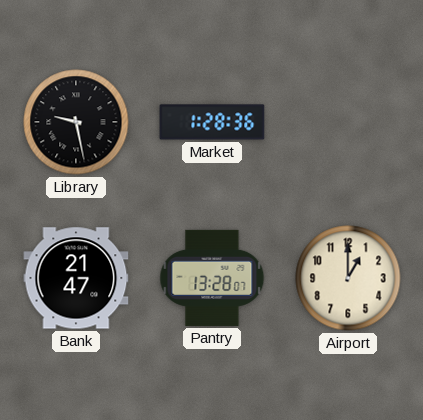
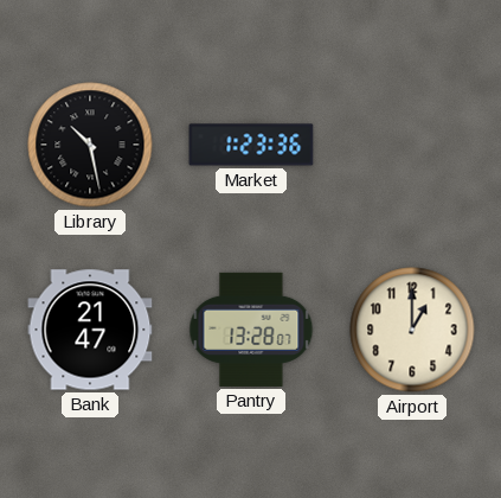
Library: 9:28 -> 10:28 (90, 145)
Market: 1:28 -> 1:23 (251, 145)
